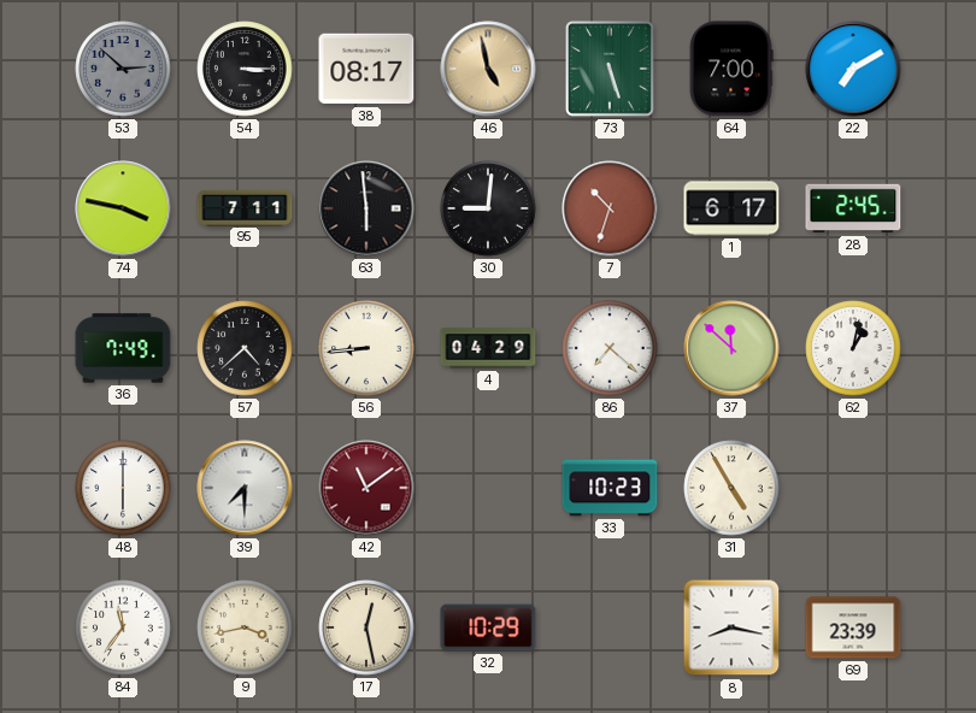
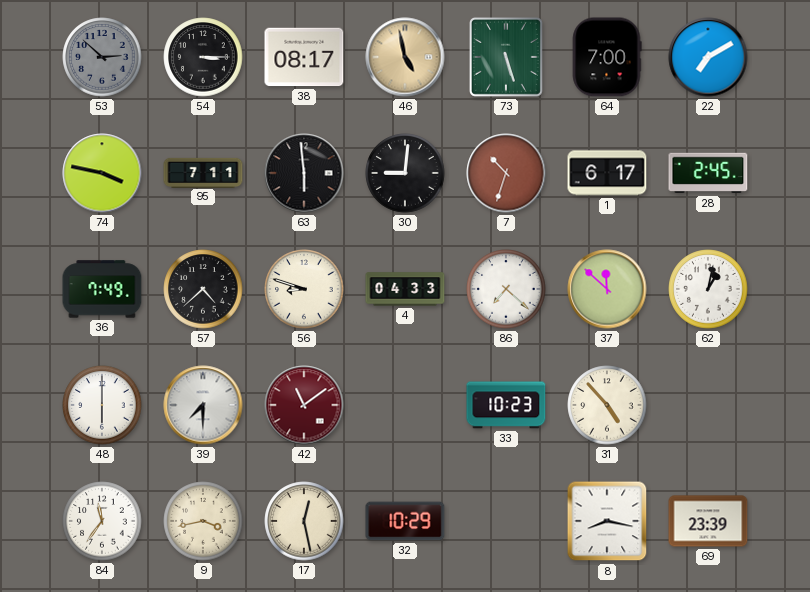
56: 8:44 -> 8:48 (304, 289)
4: 04:29 -> 04:33 (405, 289)
31: 4:55 -> 4:53 (607, 405)
